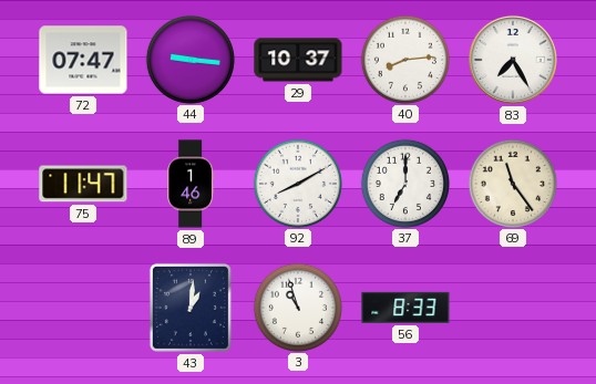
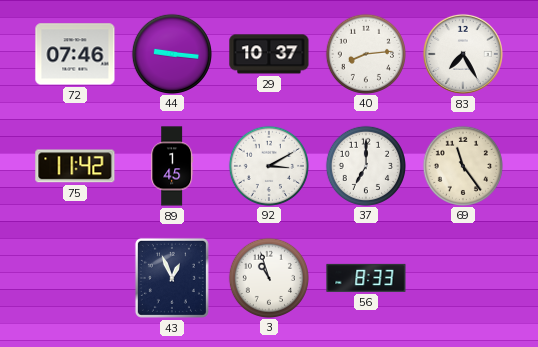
72: 07:47 -> 07:46 (75, 54)
75: 11:47 -> 11:42 (75, 166)
89: 1:46 -> 1:45 (172, 166)
92: 8:10 -> 3:10 (268, 165)
43: 1:01 -> 12:56 (172, 278)
